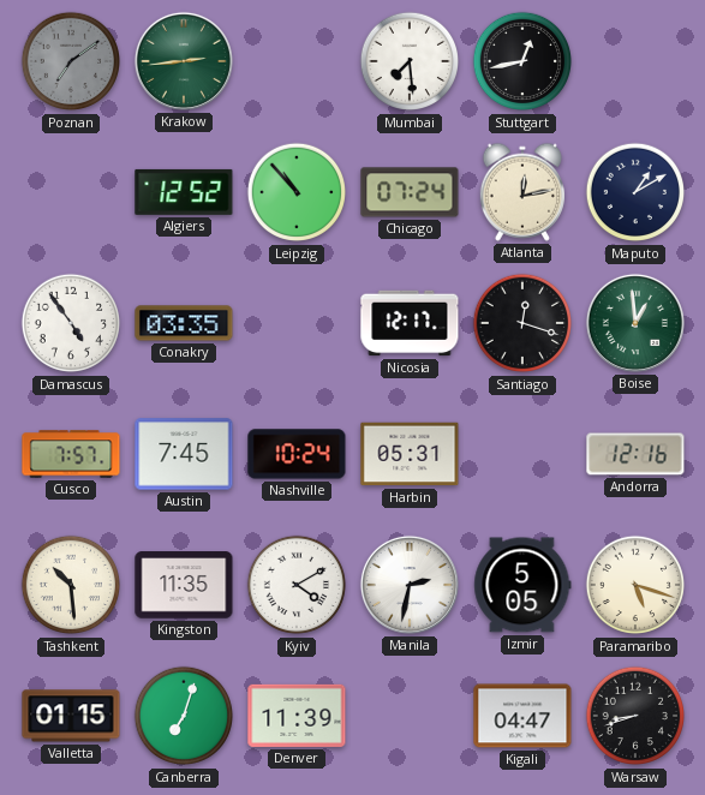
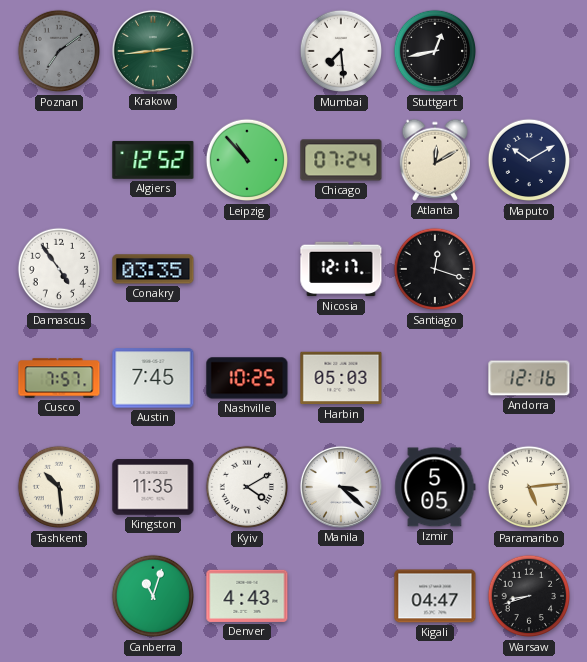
Atlanta: 12:13 -> 12:10 (434, 160)
Maputo: 1:10 -> 10:10 (529, 160)
Boise: 12:59 -> none (635, 323)
Nashville: 10:24 -> 10:25 (247, 378)
Harbin: 05:31 -> 05:03 (341, 378)
Manila: 2:32 -> 3:22 (341, 487)
Paramaribo: 5:18 -> 5:14 (529, 487)
Valletta: 01:15 -> none (71, 716)
Canberra: 7:03 -> 11:03 (153, 596)
Denver: 11:39 -> 4:43 (247, 596)
